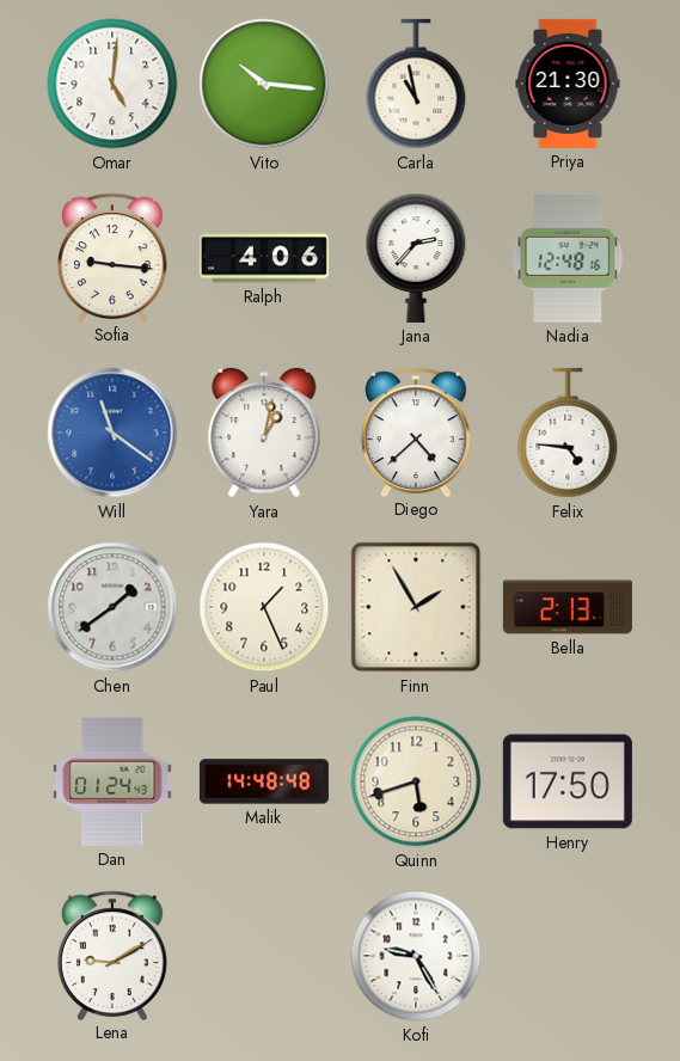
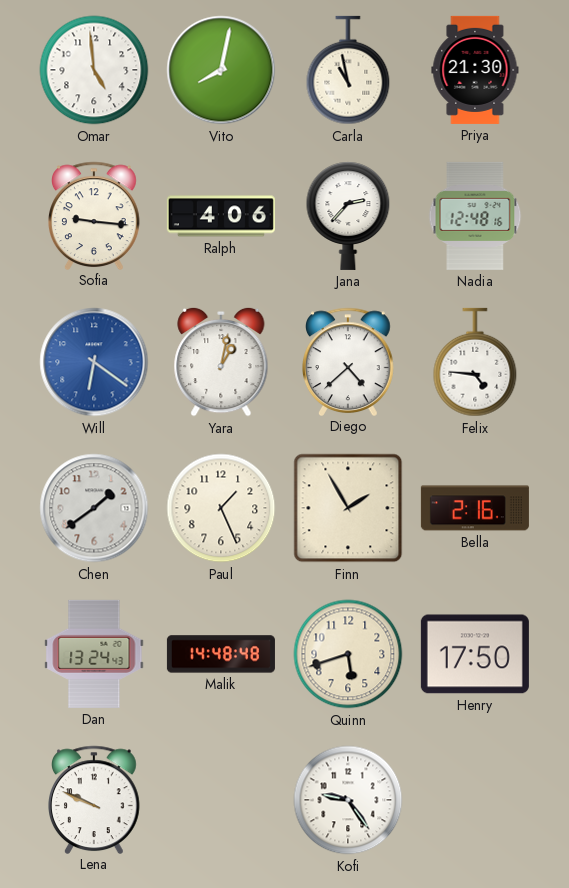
Omar: 5:01 -> 4:59 (94, 70)
Vito: 10:16 -> 8:02 (221, 70)
Will: 11:21 -> 6:21 (94, 362)
Bella: 2:13 -> 2:16 (475, 508)
Dan: 01:24 -> 13:24 (94, 654)
Lena: 9:10 -> 9:49 (95, 799)
Kofi: 9:25 -> 9:24 (348, 800)
